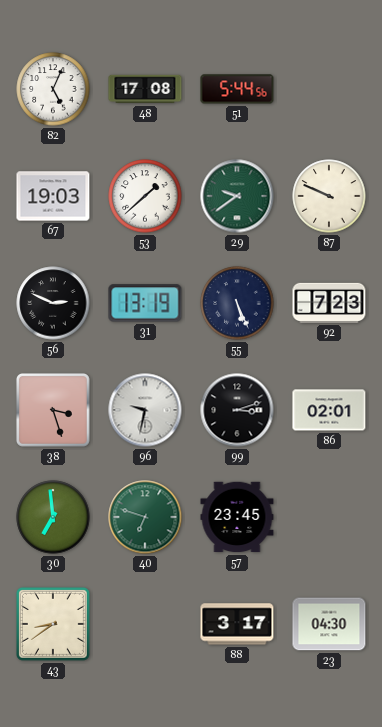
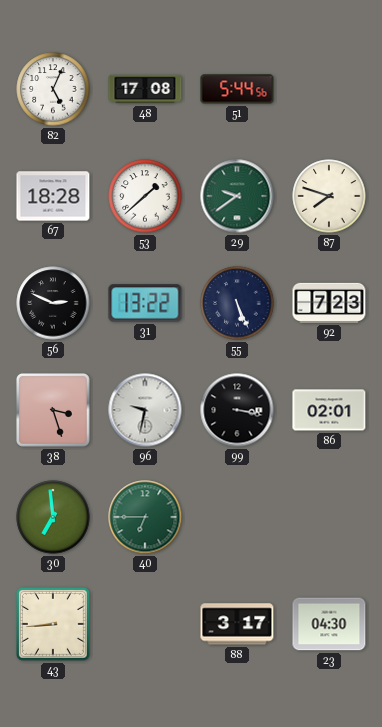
67: 19:03 -> 18:28 (53, 196)
87: 9:49 -> 7:48 (329, 196)
31: 13:19 -> 13:22 (145, 303)
99: 3:12 -> 3:17 (237, 410)
40: 6:48 -> 6:45 (145, 517)
57: 23:45 -> none (237, 517)
43: 8:39 -> 8:44 (53, 624)
